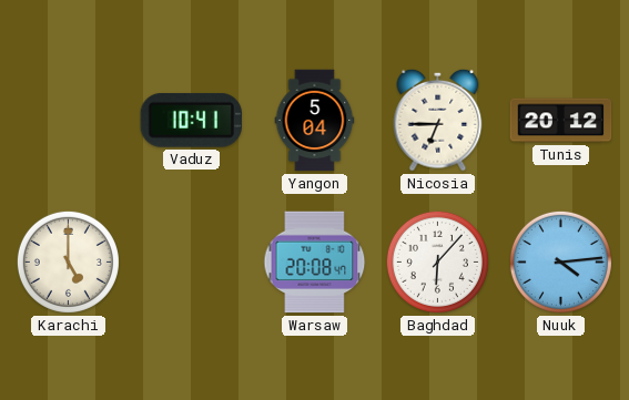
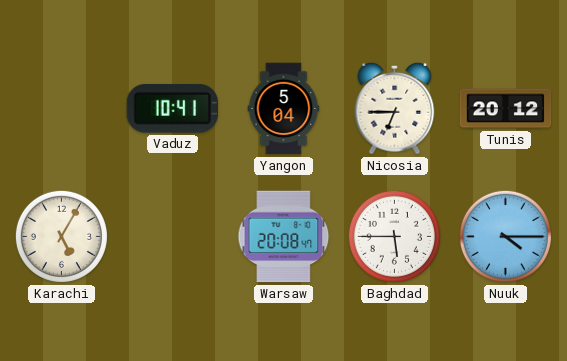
Karachi: 5:00 -> 5:05 (61, 236)
Baghdad: 6:07 -> 5:45 (394, 236)
Nuuk: 4:14 -> 4:15 (505, 236)
